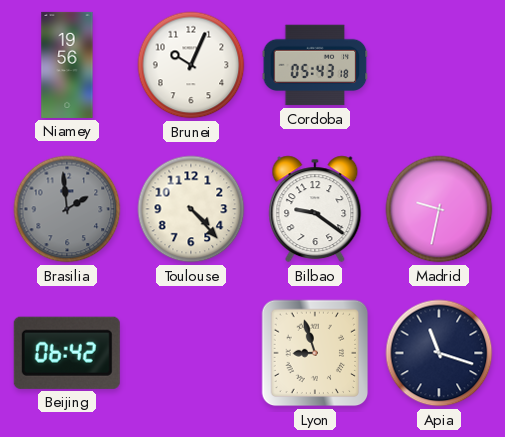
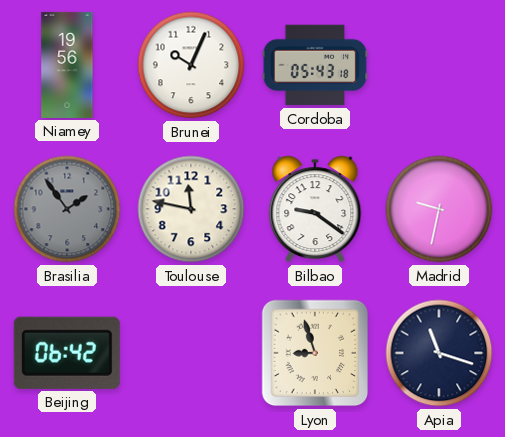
Brasilia: 1:59 -> 1:54 (67, 209)
Toulouse: 4:23 -> 11:47 (191, 209)
